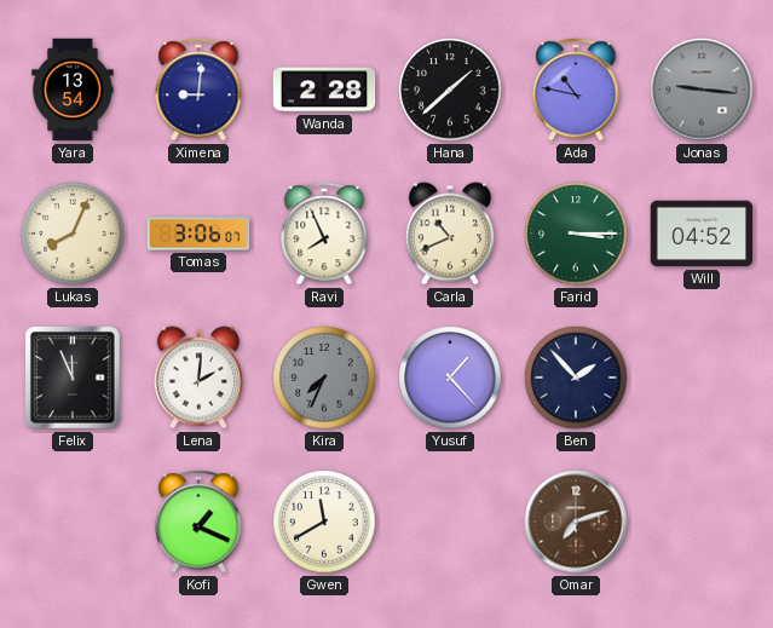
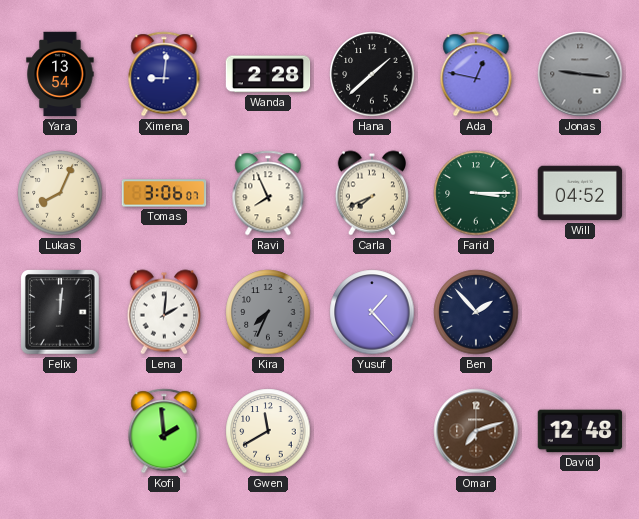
Ada: 10:47 -> 12:47 (476, 74)
Carla: 10:41 -> 7:41 (371, 193)
Felix: 11:56 -> 12:01 (61, 313)
Kofi: 1:19 -> 1:59 (164, 431)
David: none -> 12:48 (580, 431)
